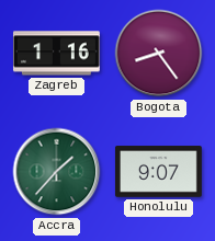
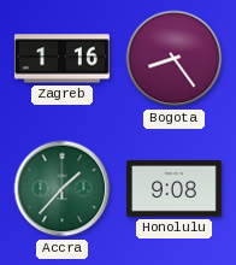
Honolulu: 9:07 -> 9:08 (175, 189)
